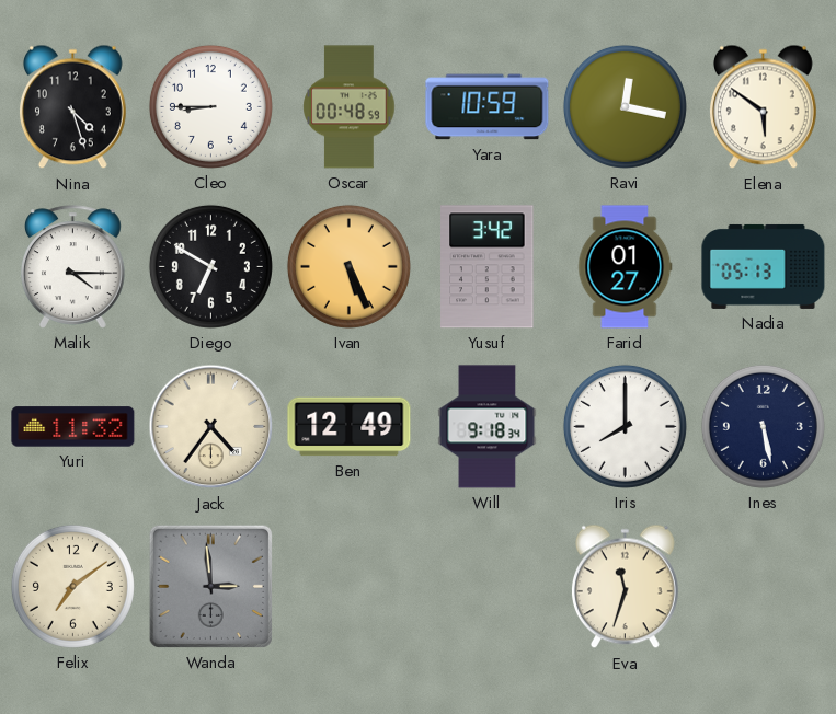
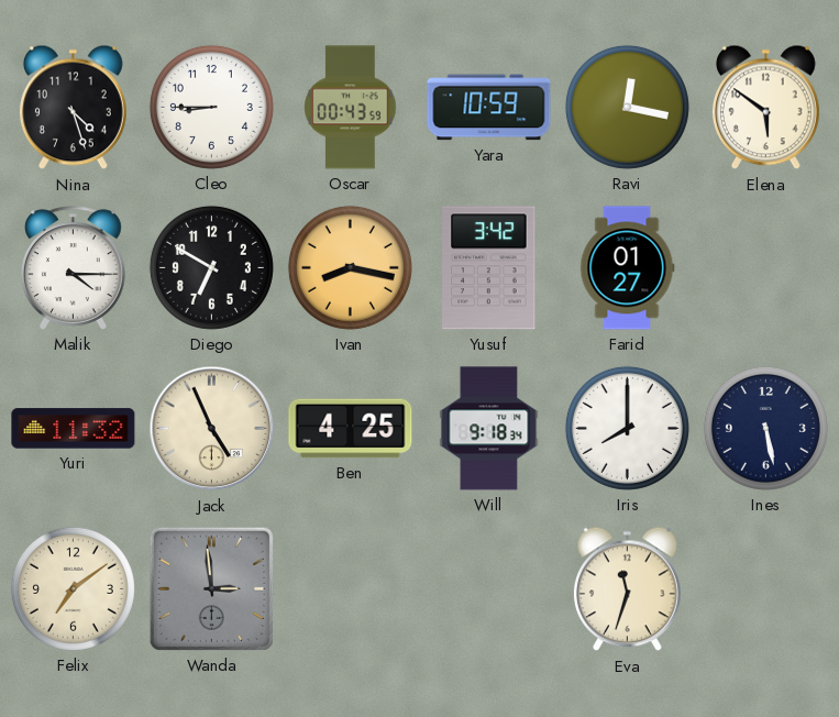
Oscar: 00:48 -> 00:43 (351, 108)
Ivan: 5:26 -> 8:17 (350, 267)
Nadia: 05:13 -> none (764, 266)
Jack: 4:36 -> 4:56 (212, 429)
Ben: 12:49 -> 4:25 (351, 429)
